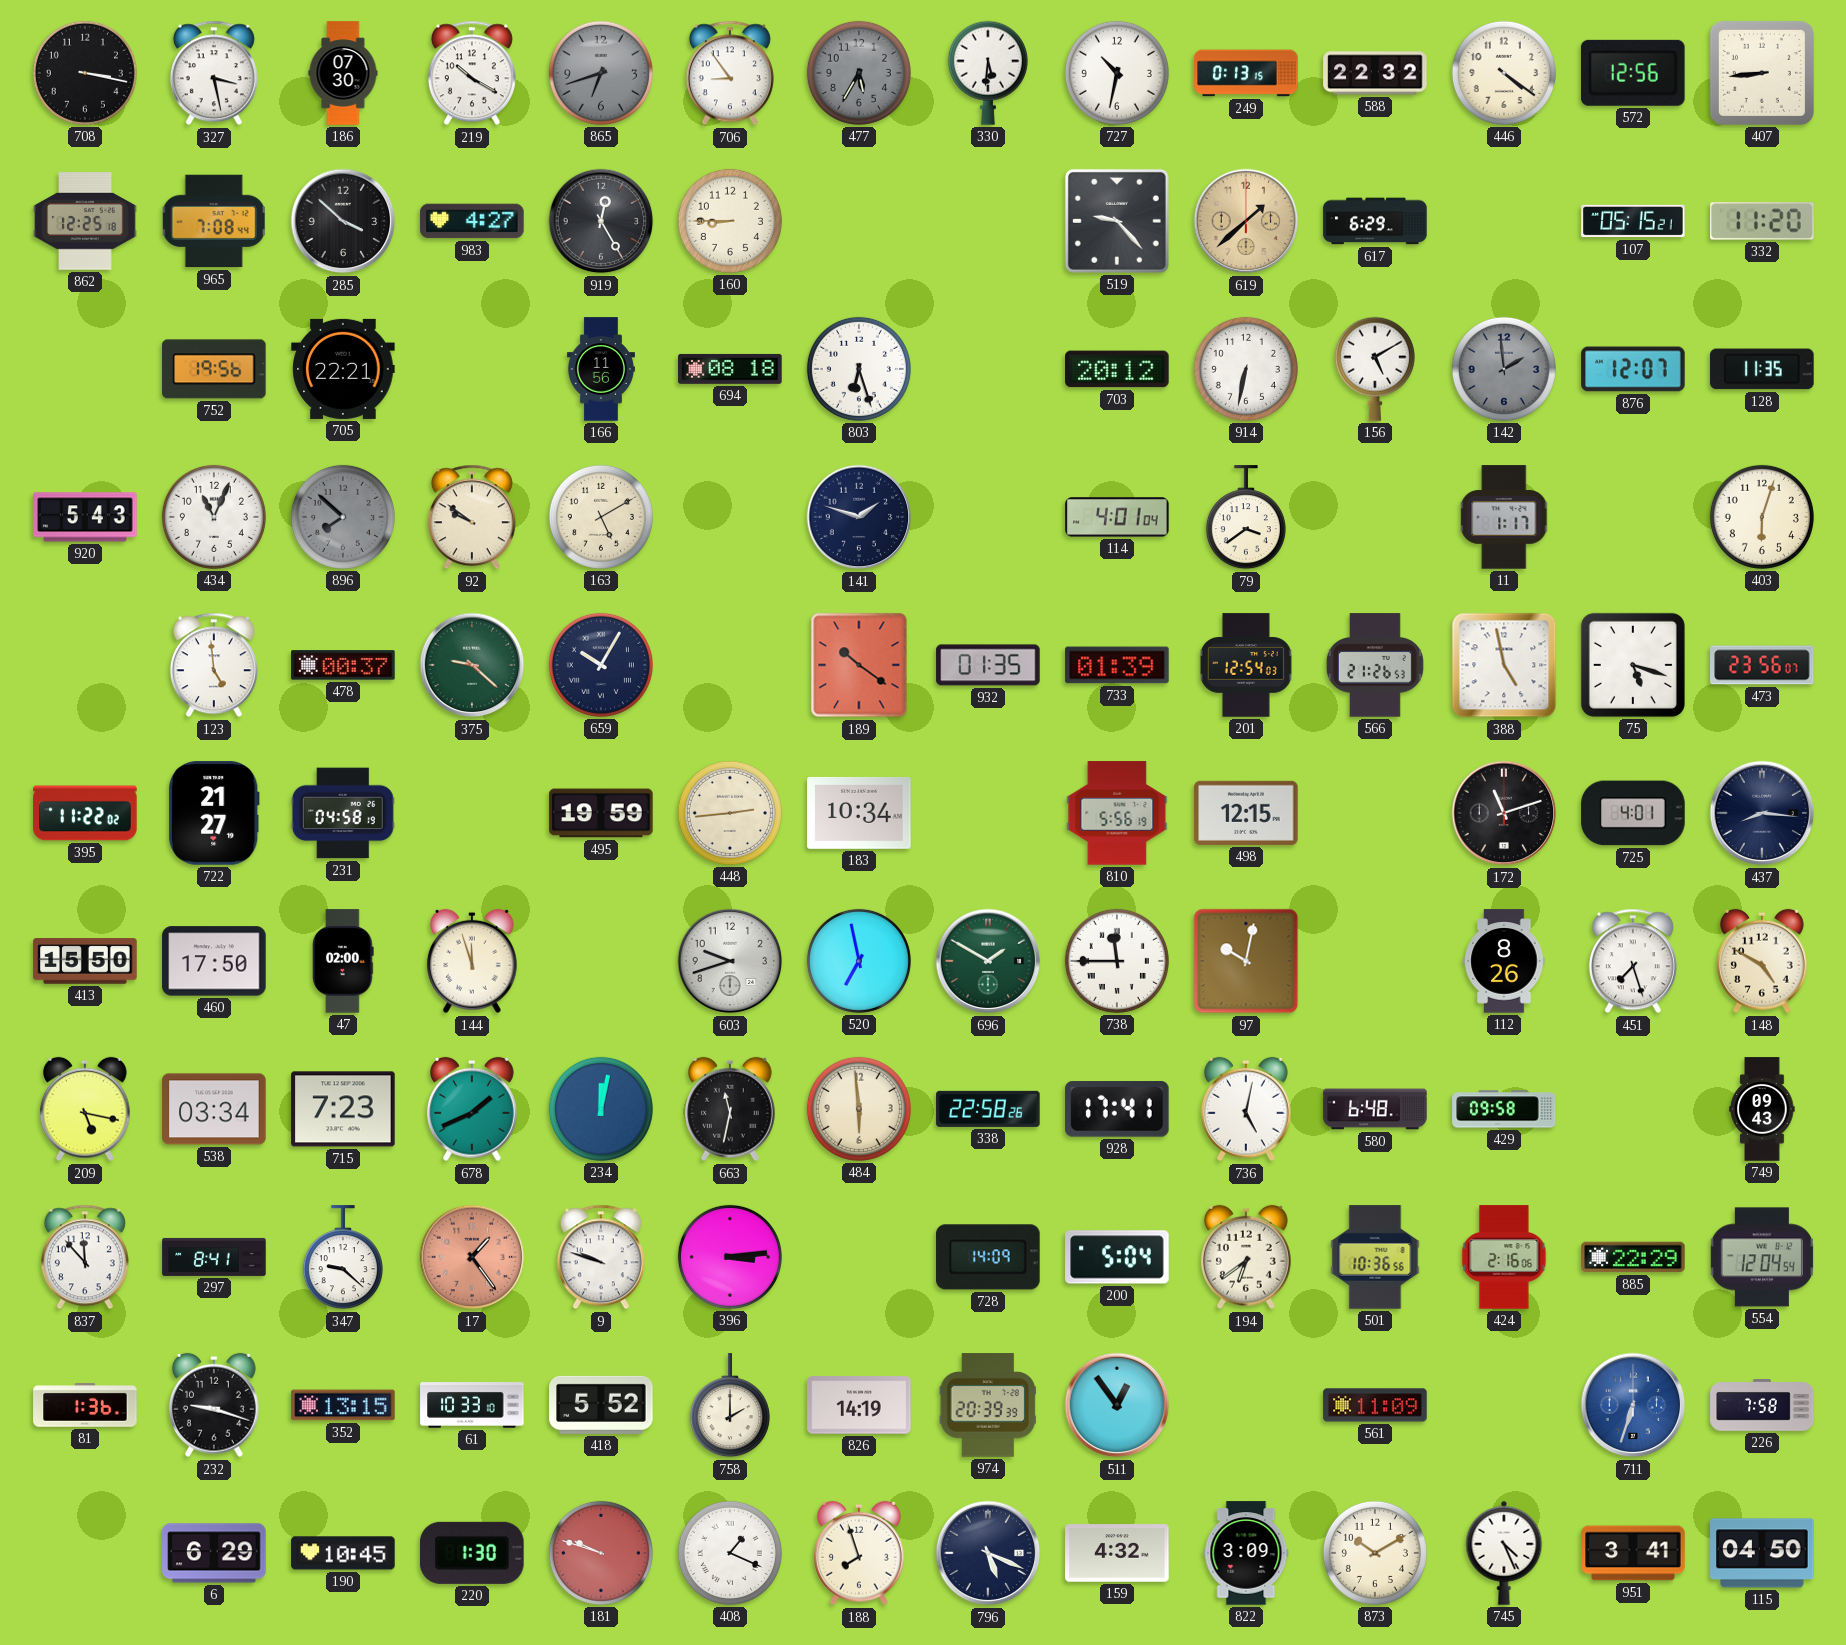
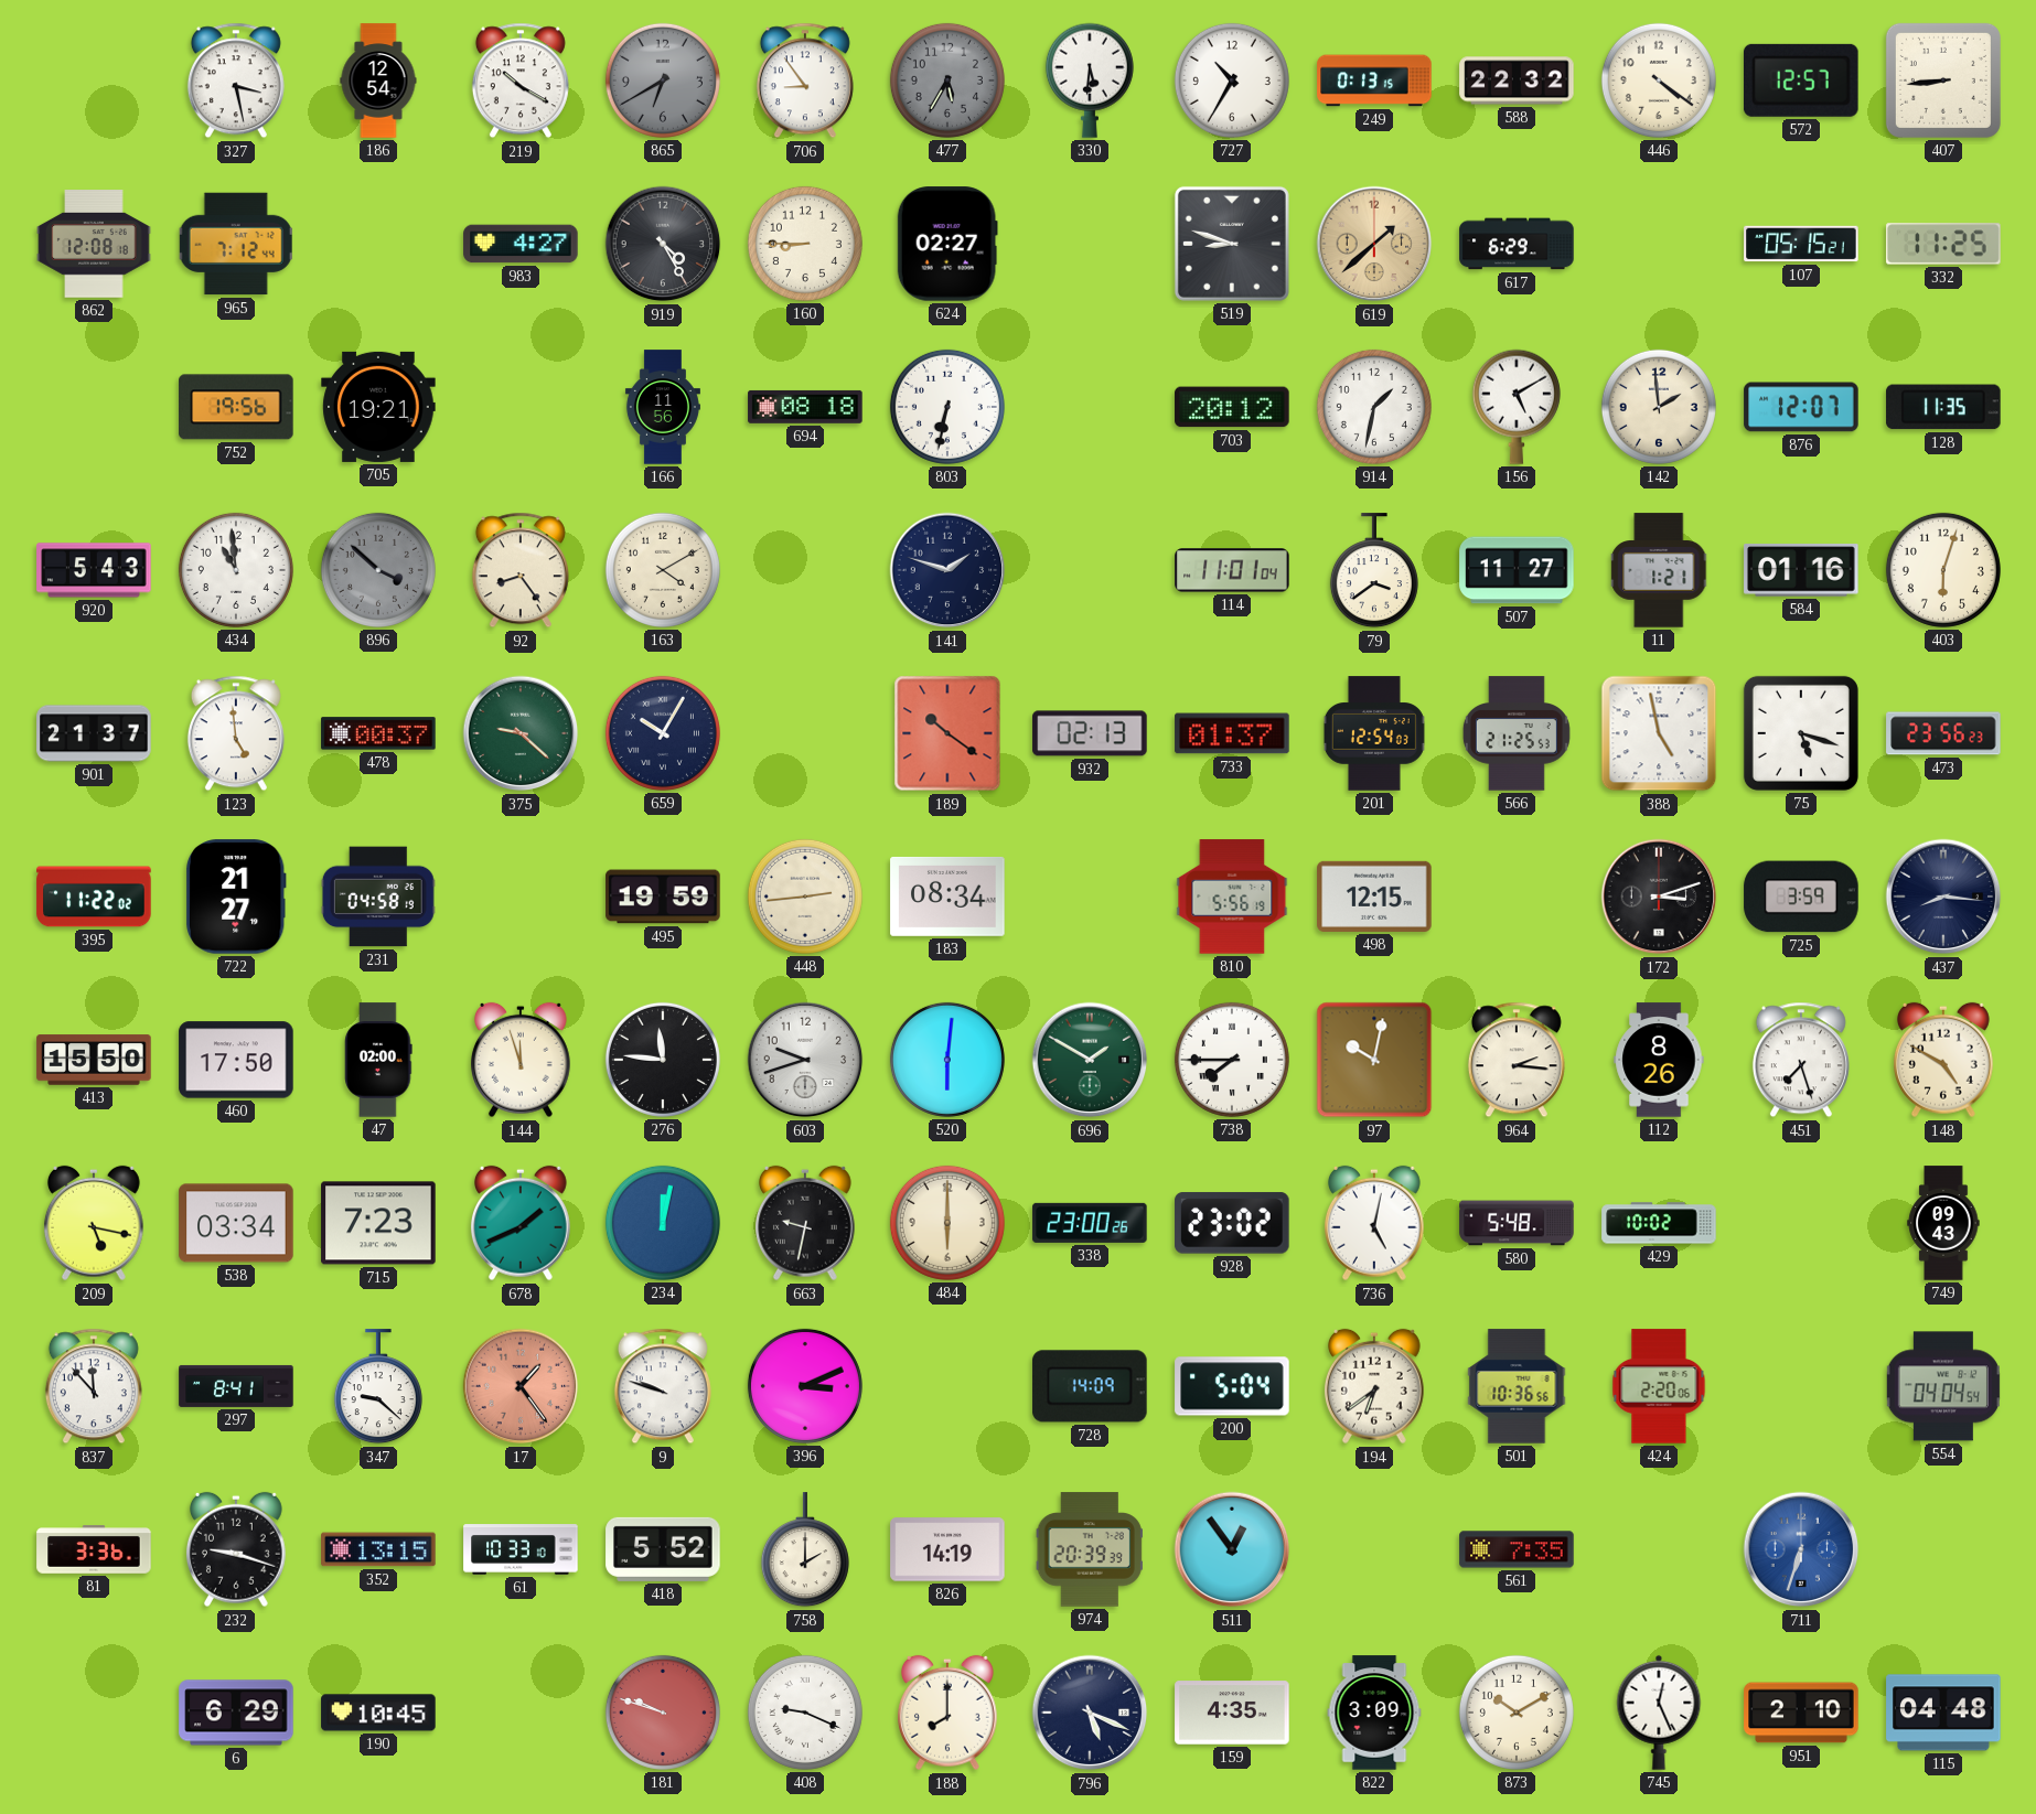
708: 3:17 -> none (85, 73)
186: 07:30 -> 12:54 (378, 80)
865: 6:42 -> 6:40 (663, 80)
727: 10:32 -> 10:35 (1232, 80)
572: 12:56 -> 12:57 (1801, 80)
862: 12:25 -> 12:08 (94, 244)
965: 7:08 -> 7:12 (236, 244)
285: 3:52 -> none (343, 221)
919: 12:25 -> 4:25 (663, 244)
624: none -> 02:27 (947, 244)
519: 9:23 -> 8:48 (1232, 244)
332: 11:20 -> 11:25 (1943, 244)
705: 22:21 -> 19:21 (378, 407)
803: 6:27 -> 6:32 (947, 407)
914: 6:32 -> 1:32 (1374, 407)
142 dial: grey -> cream (1659, 407)
434: 11:04 -> 10:59 (236, 570)
896: 7:52 -> 3:52 (378, 570)
92: 9:51 -> 8:24 (521, 570)
163: 5:10 -> 4:10 (663, 570)
114: 4:01 -> 11:01 (1232, 570)
507: none -> 11:27 (1517, 570)
11: 1:17 -> 1:21 (1660, 570)
584: none -> 01:16 (1801, 570)
901: none -> 21:37 (94, 733)
932: 01:35 -> 02:13 (1090, 733)
733: 01:39 -> 01:37 (1232, 733)
566: 21:26 -> 21:25 (1517, 733)
473: 23:56:07 -> 23:56:23 (1943, 733)
183: 10:34 -> 08:34 (947, 897)
172: 11:12 -> 3:12 (1659, 897)
725: 4:01 -> 3:59 (1801, 897)
276: none -> 11:46 (663, 1060)
520: 6:58 -> 6:01 (947, 1060)
738: 11:45 -> 7:45 (1232, 1060)
964: none -> 2:16 (1517, 1060)
663: 11:32 -> 9:32 (805, 1223)
484: 5:59 -> 6:00 (947, 1223)
338: 22:58 -> 23:00 (1090, 1223)
928: 17:41 -> 23:02 (1232, 1223)
580: 6:48 -> 5:48 (1517, 1223)
429: 09:58 -> 10:02 (1659, 1223)
396: 3:14 -> 3:11 (805, 1386)
424: 2:16 -> 2:20 (1659, 1386)
885: 22:29 -> none (1633, 1257)
554: 12:04 -> 04:04 (1943, 1386)
81: 1:36 -> 3:36 (94, 1549)
561: 11:09 -> 7:35 (1517, 1549)
226: 7:58 -> none (1762, 1406)
220: 1:30 -> none (472, 1553)
408: 1:19 -> 9:19 (805, 1713)
188: 7:57 -> 8:00 (947, 1713)
159: 4:32 -> 4:35 (1232, 1713)
745: 4:26 -> 12:26 (1659, 1713)
951: 3:41 -> 2:10 (1801, 1713)
115: 04:50 -> 04:48 (1943, 1713)
